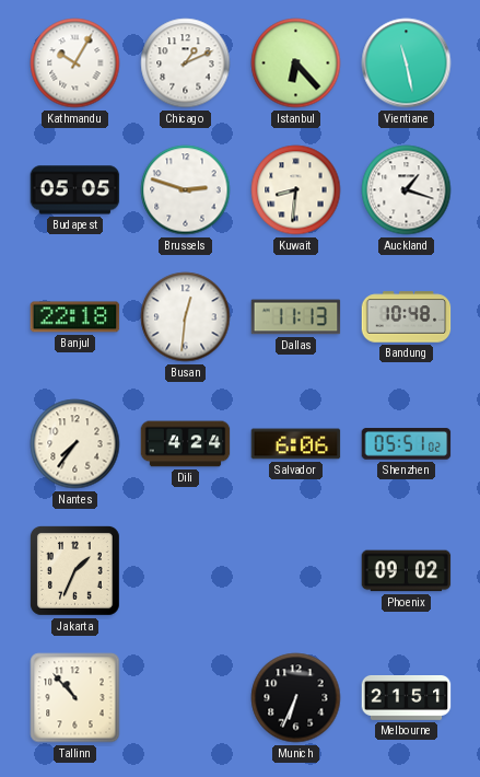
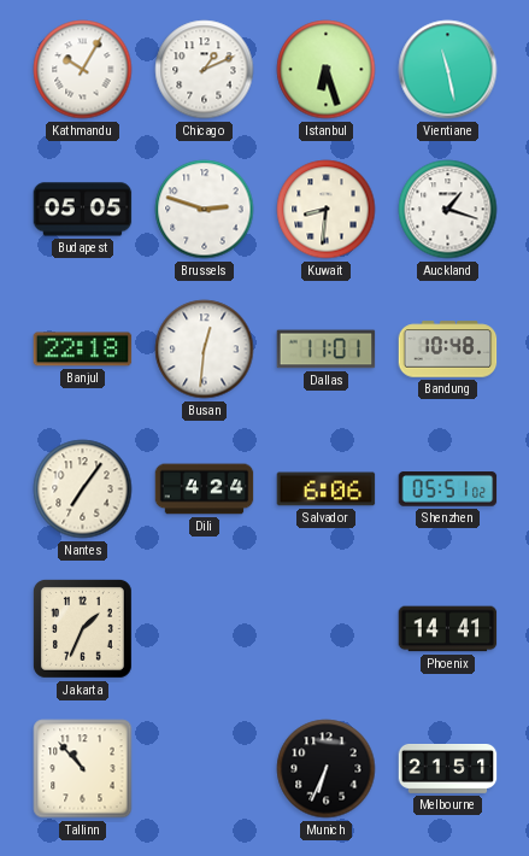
Istanbul: 6:23 -> 6:27 (327, 70)
Dallas: 11:13 -> 11:01 (327, 350)
Nantes: 7:36 -> 7:06 (83, 489)
Phoenix: 09:02 -> 14:41 (448, 629)
